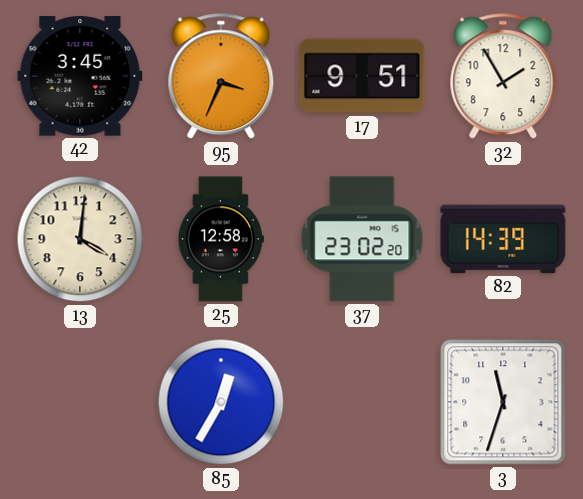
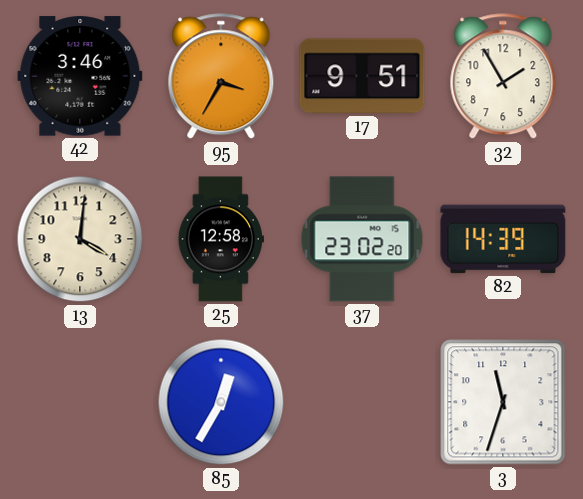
42: 3:45 -> 3:46 (80, 76)
95: 3:34 -> 3:35 (221, 77)
